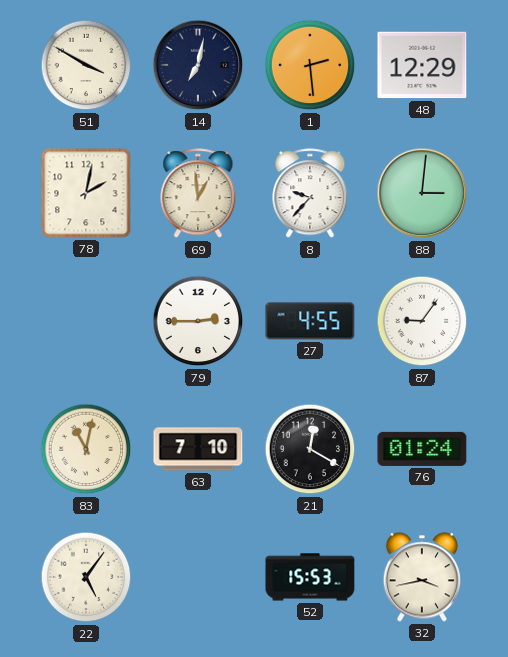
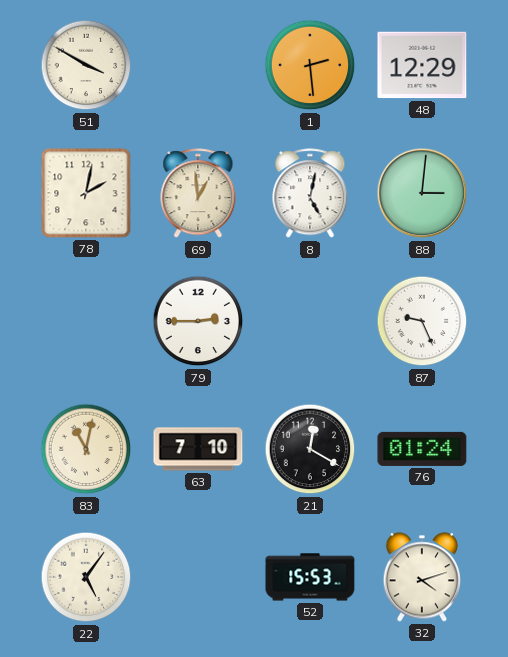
14: 7:02 -> none (198, 65)
8: 9:37 -> 5:02 (310, 194)
27: 4:55 -> none (310, 321)
87: 9:06 -> 9:26 (422, 321)
32: 3:43 -> 4:12 (421, 577)
